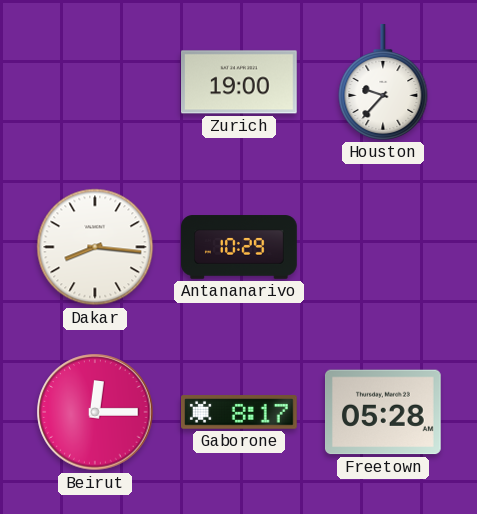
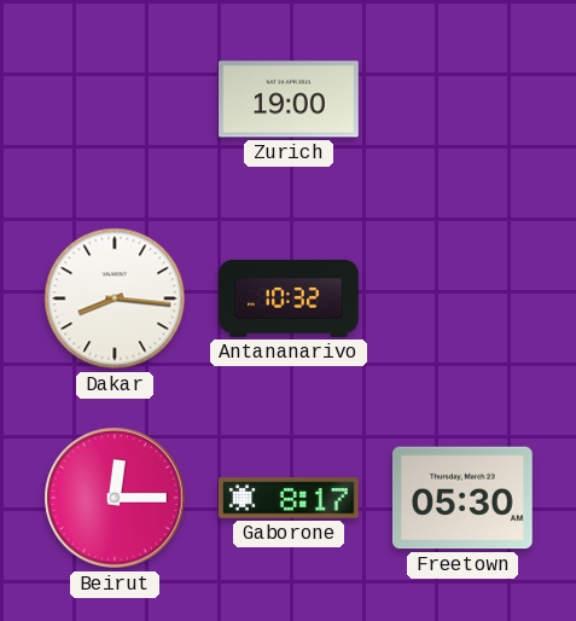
Houston: 9:37 -> none (383, 83)
Antananarivo: 10:29 -> 10:32 (289, 298)
Freetown: 05:28 -> 05:30 (464, 498)
